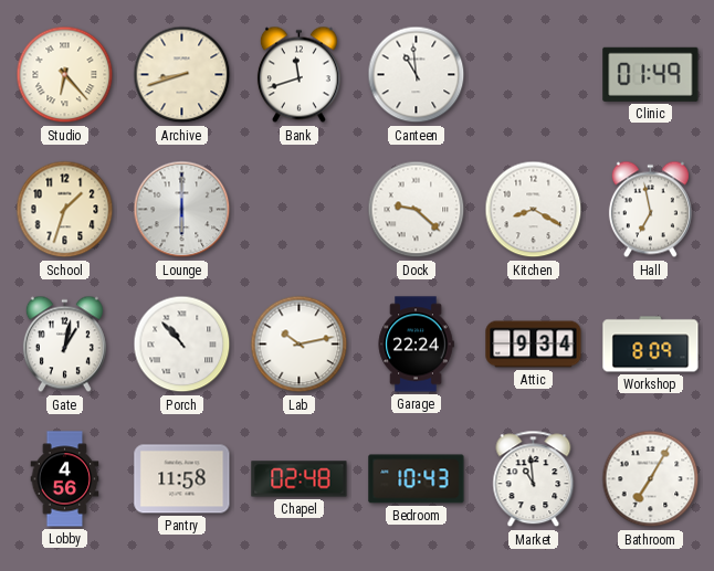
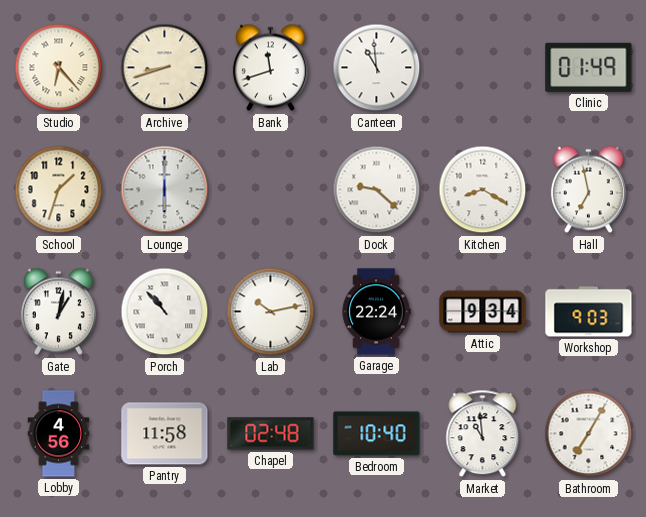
Workshop: 8:09 -> 9:03 (589, 312)
Bedroom: 10:43 -> 10:40 (377, 434)
